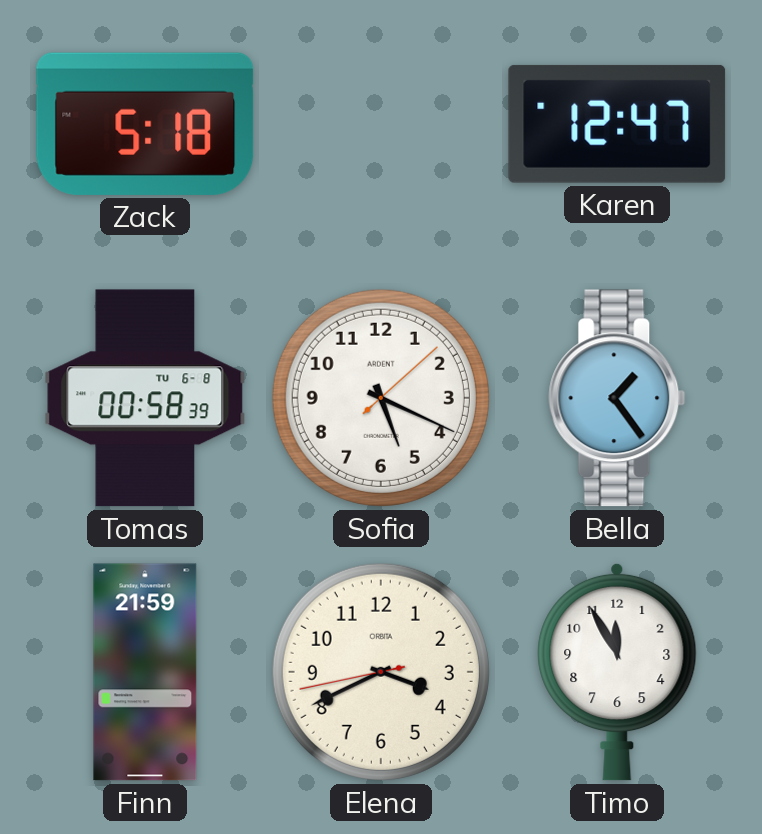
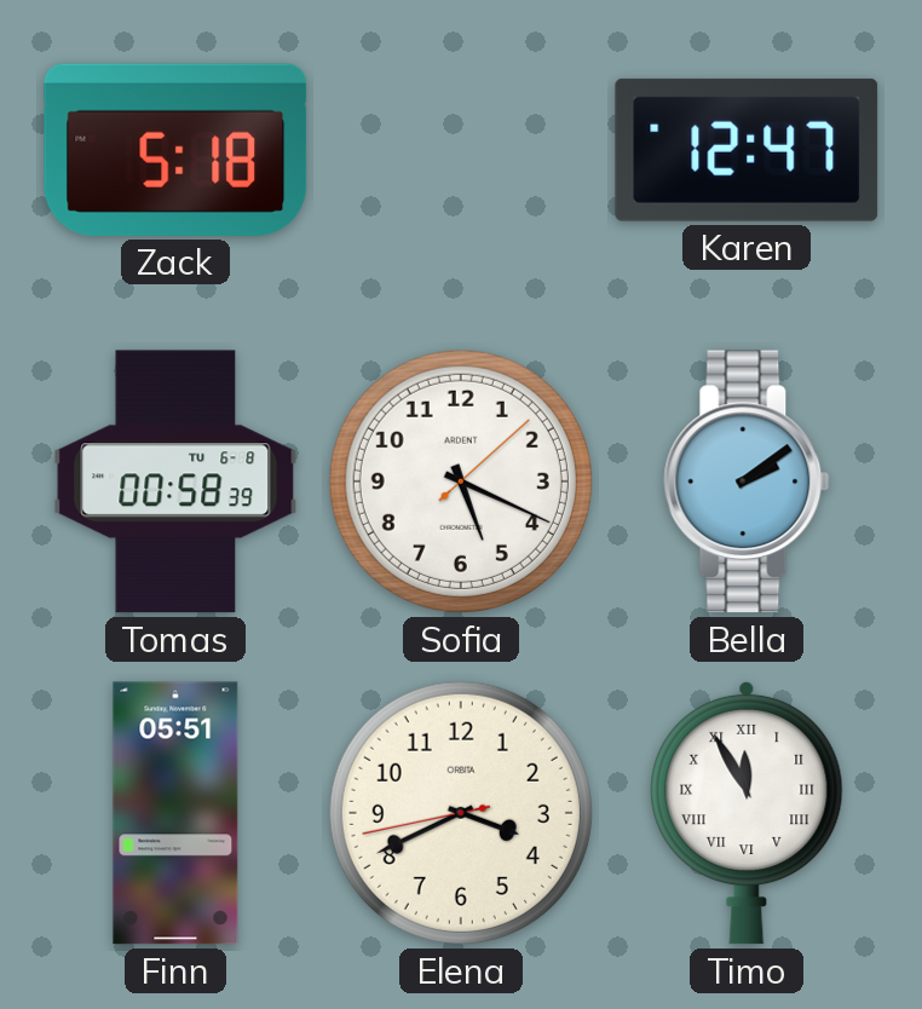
Bella: 1:24 -> 2:09 (747, 482)
Finn: 21:59 -> 05:51 (175, 813)
Timo numerals: Arabic -> Roman (747, 813)
